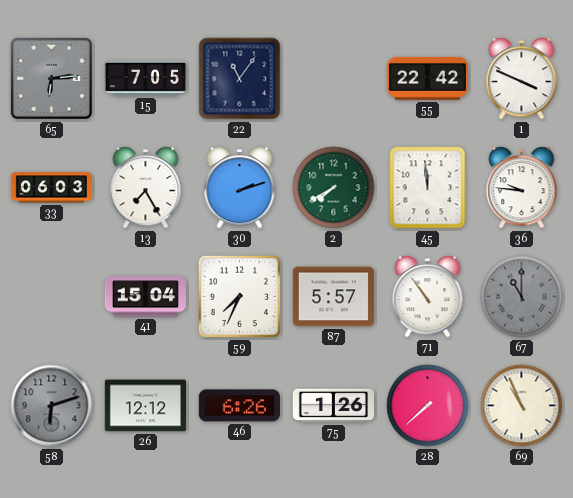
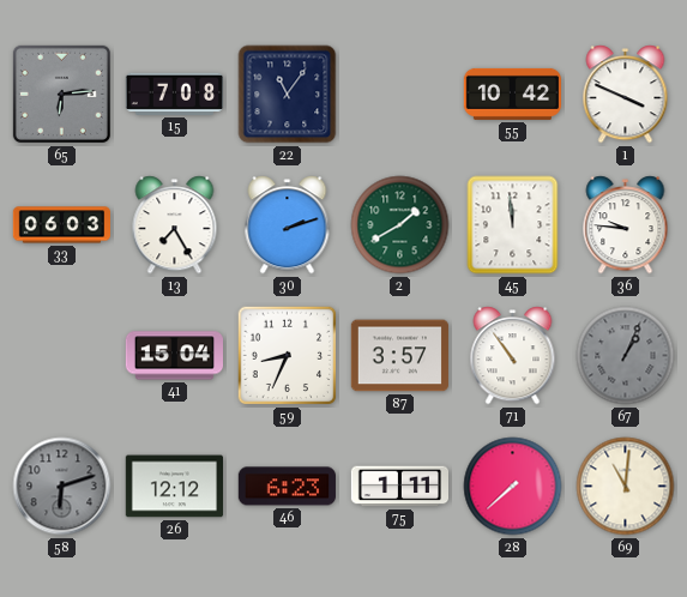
15: 7:05 -> 7:08 (174, 94)
55: 22:42 -> 10:42 (512, 94)
2: 7:40 -> 1:40 (400, 225)
59: 7:34 -> 8:34 (288, 356)
87: 5:57 -> 3:57 (399, 356)
67: 11:00 -> 1:04 (626, 356)
46: 6:26 -> 6:23 (287, 487)
75: 1:26 -> 1:11 (399, 487)
69: 10:56 -> 11:01 (626, 487)
